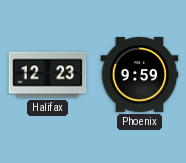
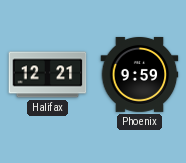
Halifax: 12:23 -> 12:21 (48, 75)
